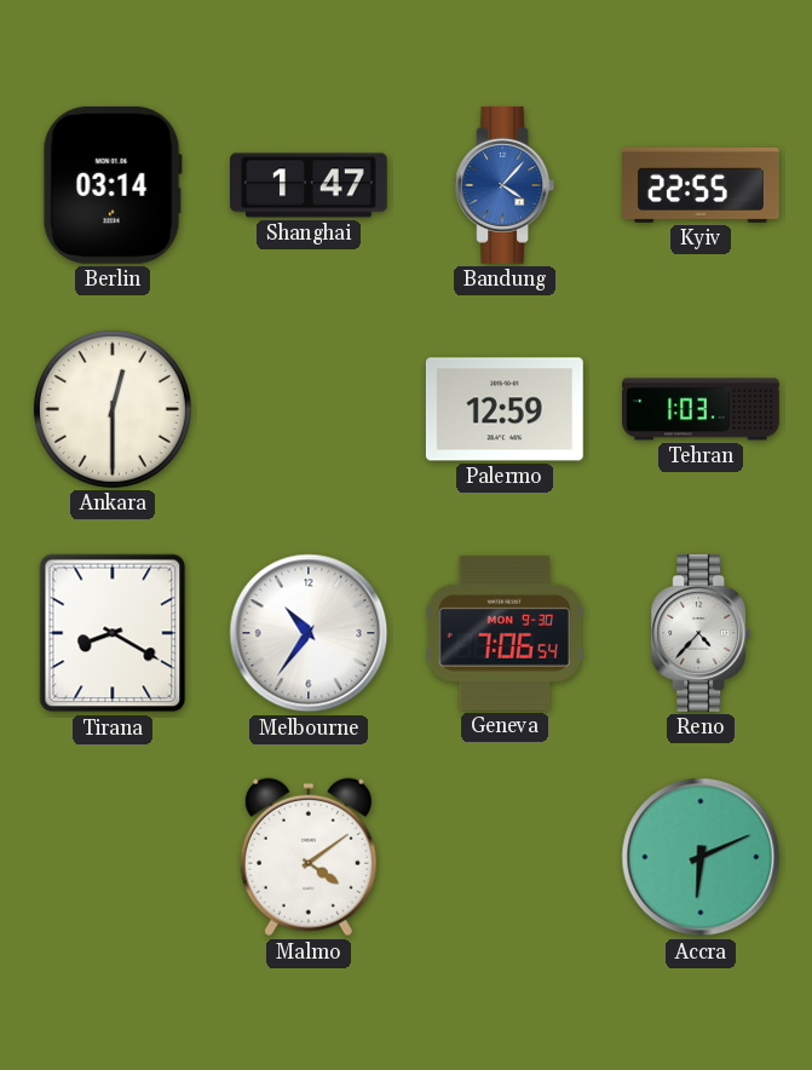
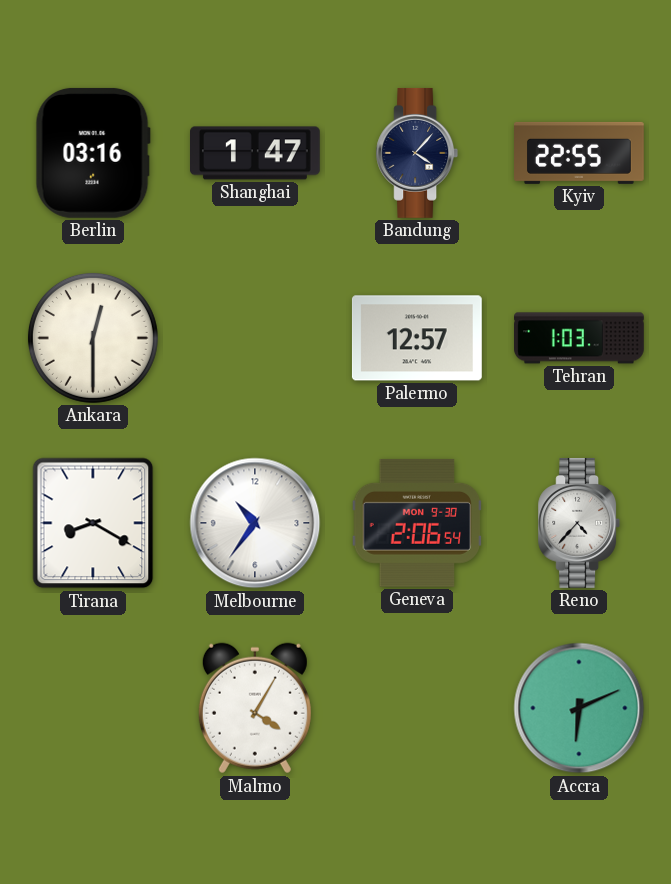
Berlin: 03:14 -> 03:16 (93, 153)
Bandung dial: blue -> navy (417, 153)
Palermo: 12:59 -> 12:57 (417, 338)
Geneva: 7:06 -> 2:06 (417, 523)
Malmo: 4:09 -> 4:05 (255, 708)
